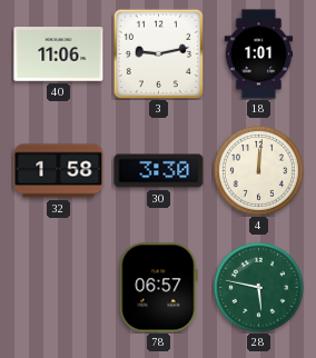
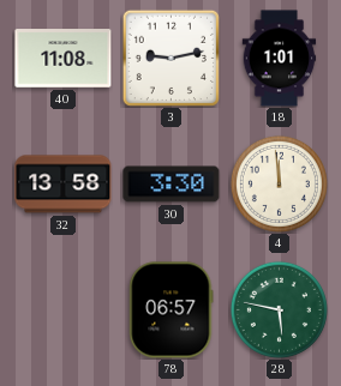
40: 11:06 -> 11:08 (64, 59)
32: 1:58 -> 13:58 (64, 185)
4: 12:01 -> 11:59 (279, 183)
